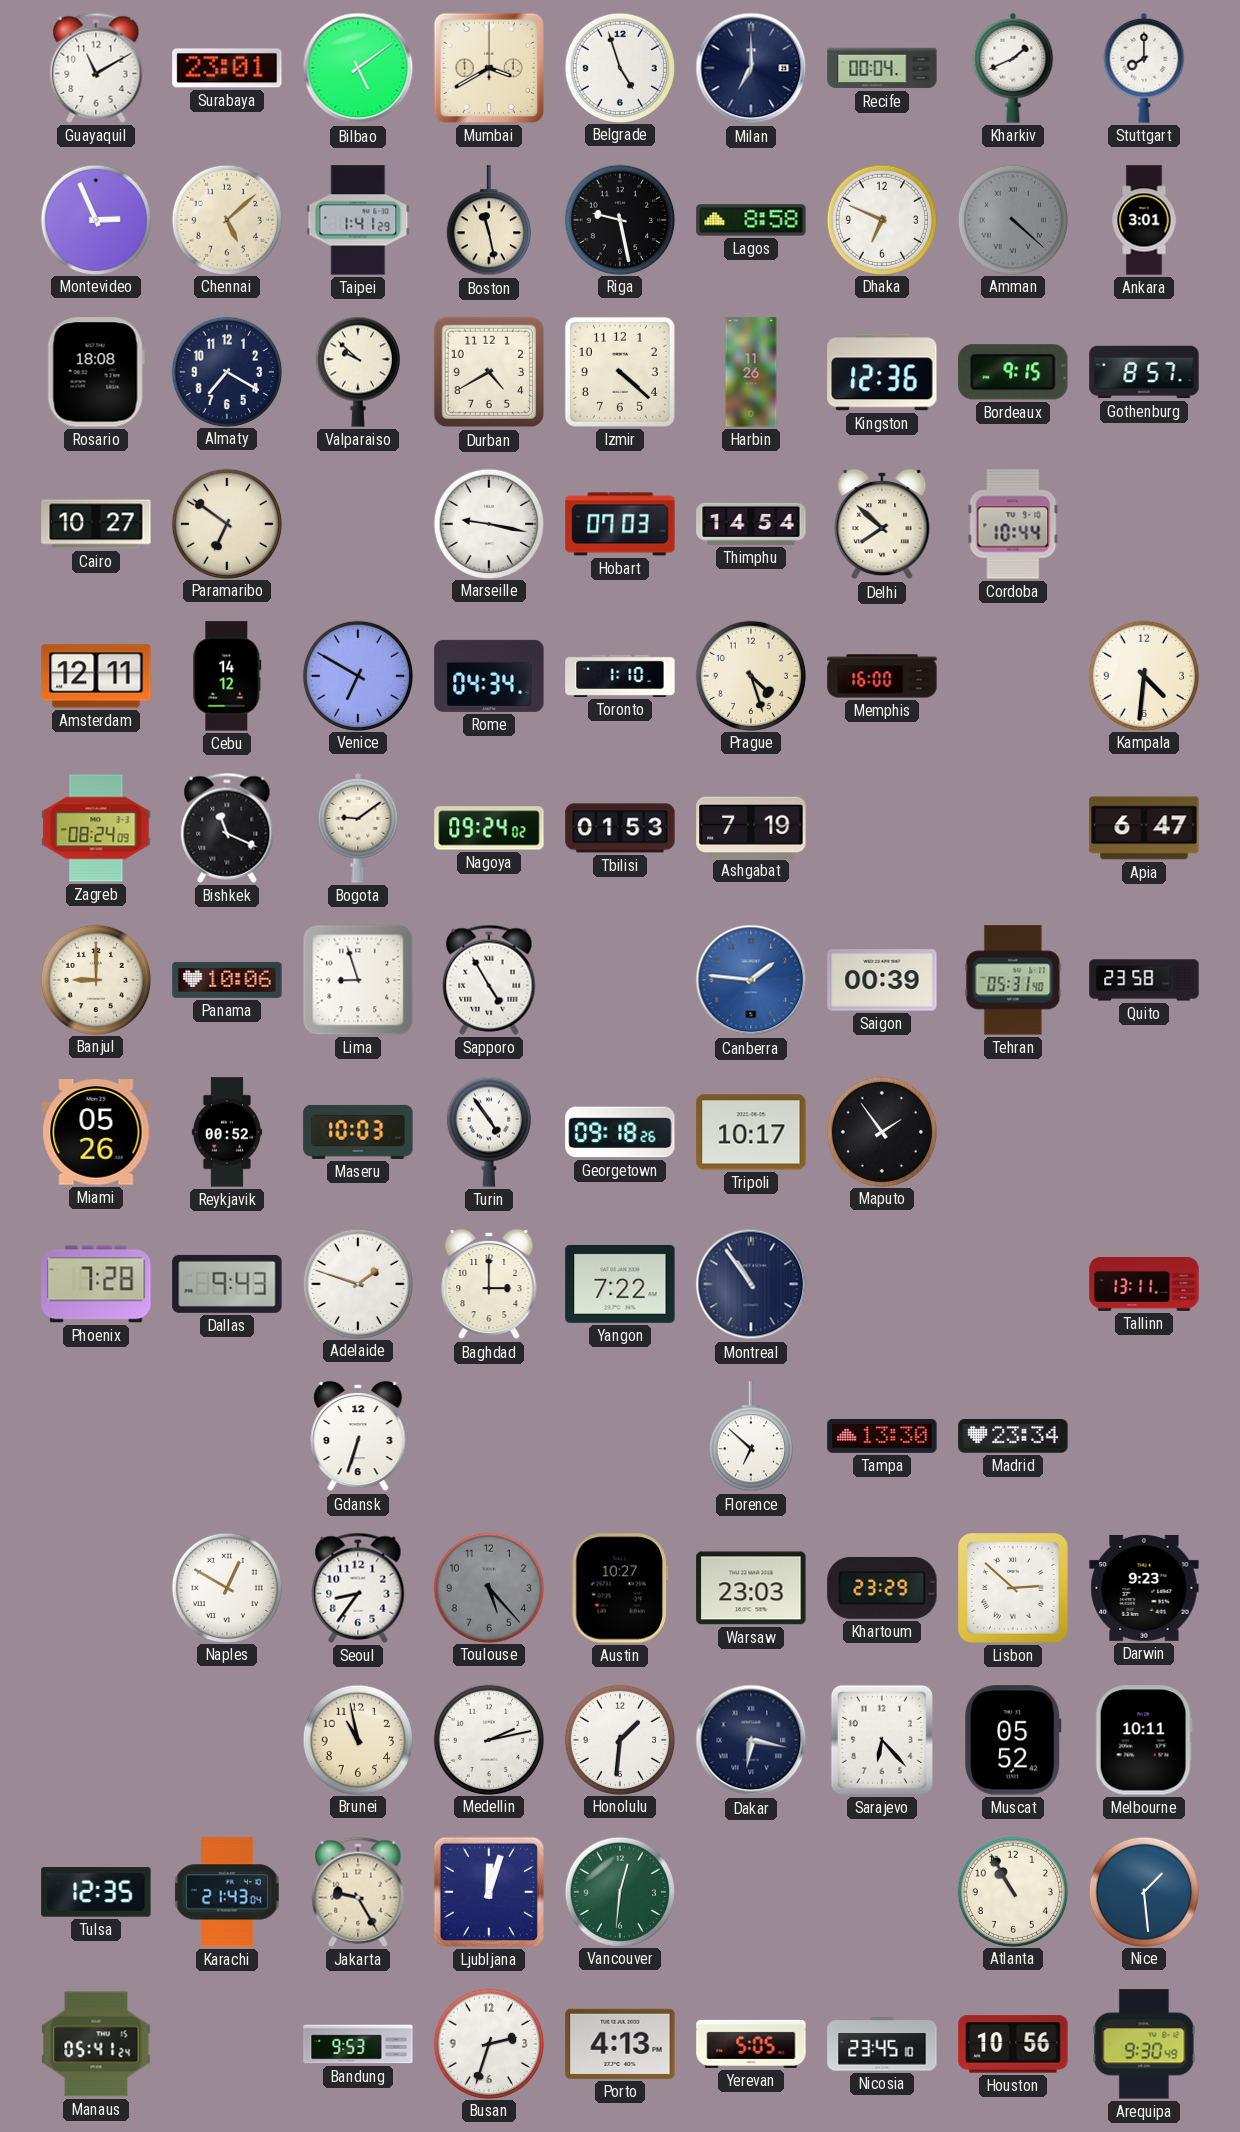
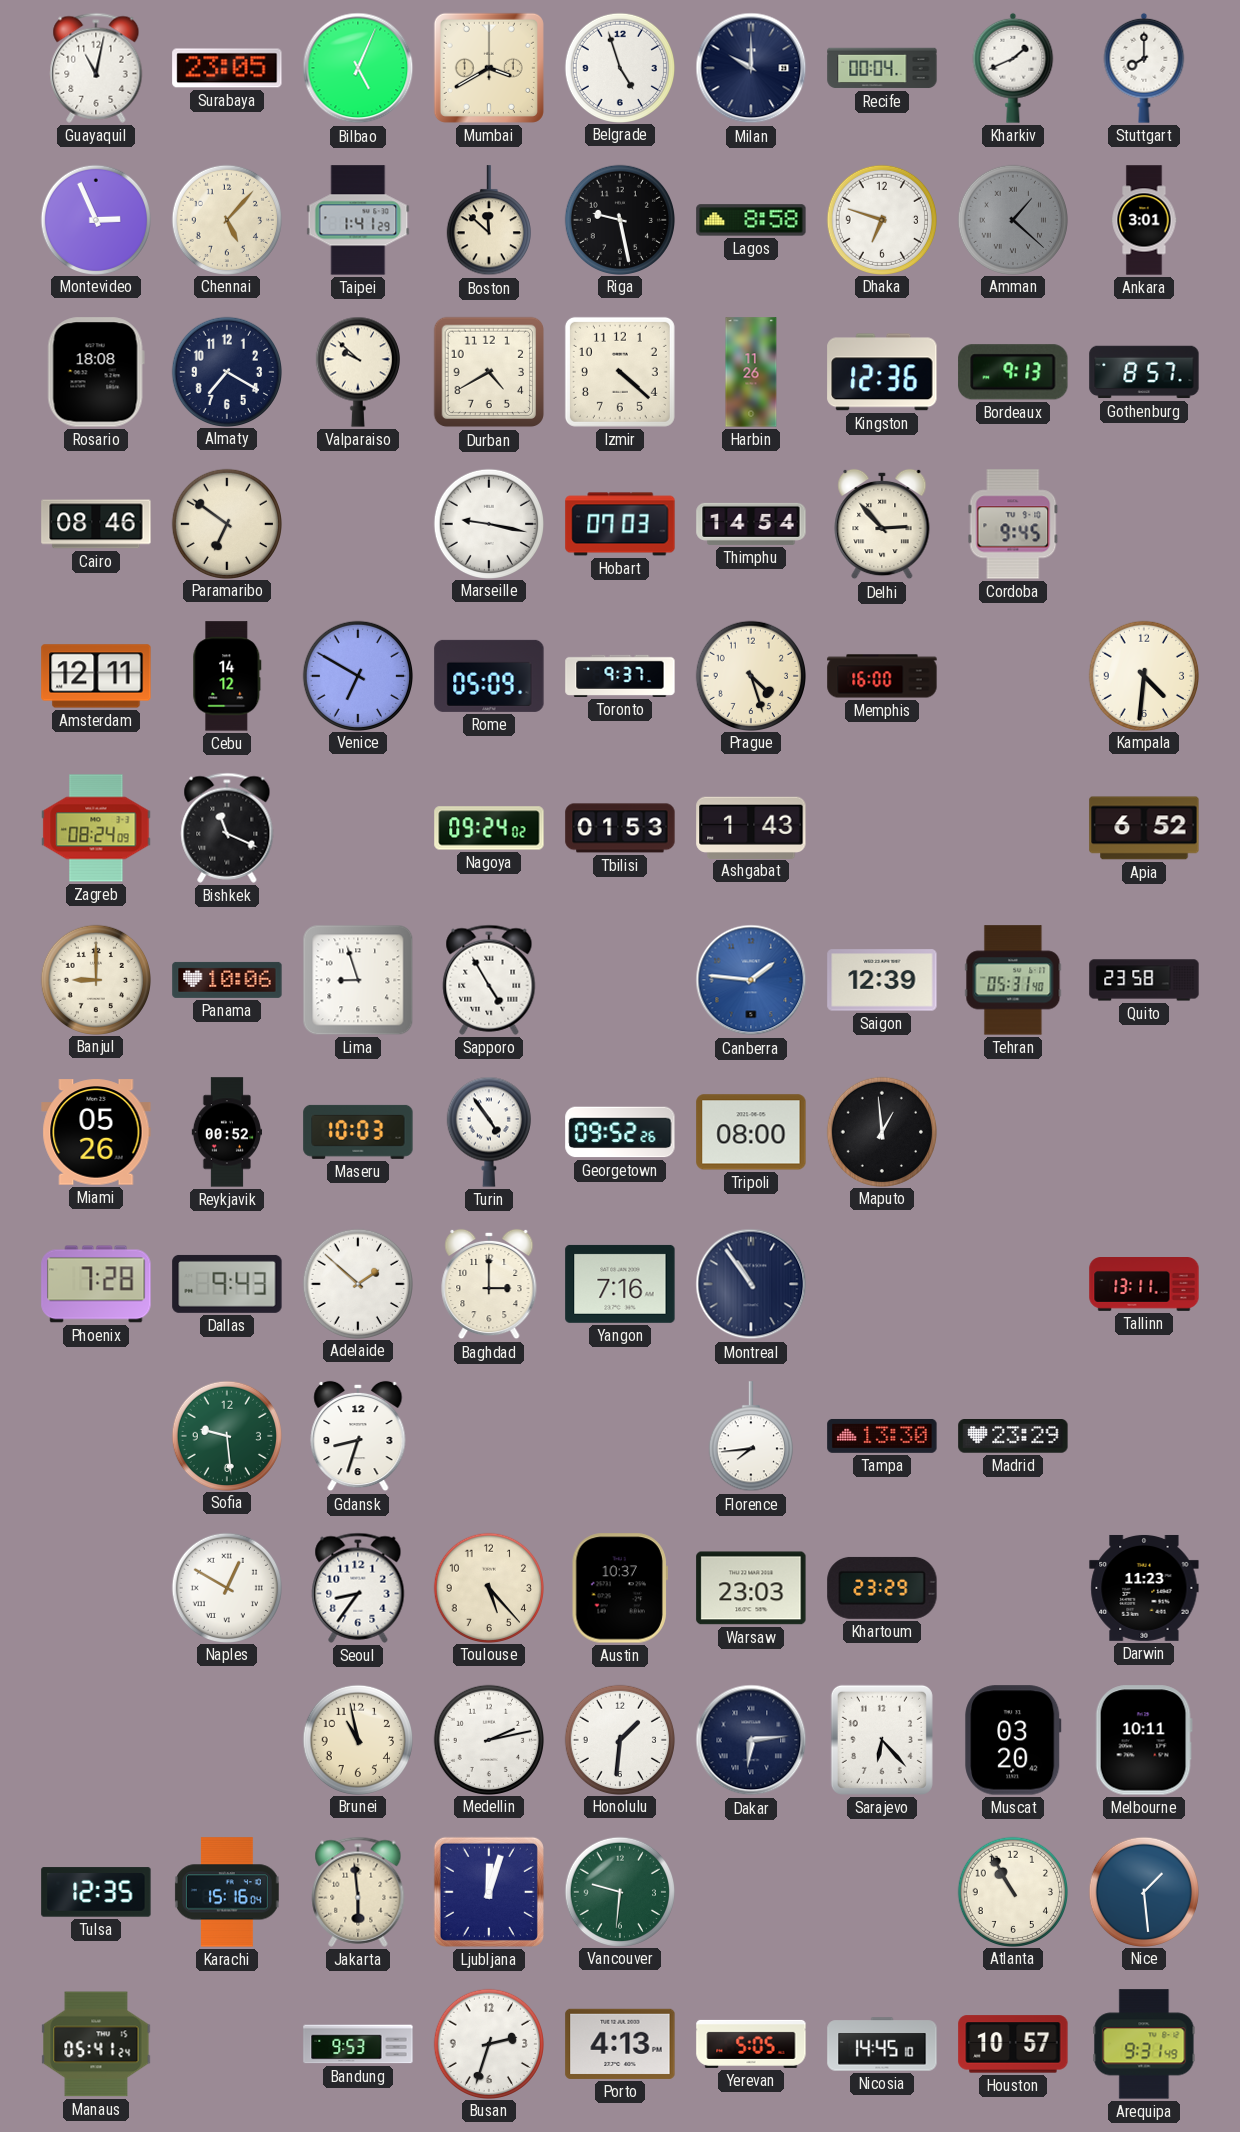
Guayaquil: 11:10 -> 11:02 (96, 68)
Surabaya: 23:01 -> 23:05 (227, 68)
Bilbao: 5:09 -> 5:04 (358, 68)
Milan: 7:00 -> 10:00 (751, 68)
Chennai: 5:08 -> 5:07 (226, 219)
Boston: 11:28 -> 11:52 (489, 221)
Dhaka: 6:49 -> 6:48 (881, 219)
Amman: 4:22 -> 1:22 (1012, 219)
Bordeaux: 9:15 -> 9:13 (1013, 372)
Cairo: 10:27 -> 08:46 (96, 524)
Delhi: 7:52 -> 2:53 (882, 524)
Cordoba: 10:44 -> 9:45 (1013, 524)
Rome: 04:34 -> 05:09 (489, 676)
Toronto: 1:10 -> 9:37 (620, 676)
Bogota: 9:09 -> none (358, 828)
Ashgabat: 7:19 -> 1:43 (751, 827)
Apia: 6:47 -> 6:52 (1144, 828)
Saigon: 00:39 -> 12:39 (882, 980)
Georgetown: 09:18 -> 09:52 (620, 1132)
Tripoli: 10:17 -> 08:00 (751, 1132)
Maputo: 1:54 -> 12:59 (881, 1131)
Adelaide: 1:48 -> 1:52 (357, 1283)
Yangon: 7:22 -> 7:16 (620, 1284)
Sofia: none -> 9:29 (226, 1435)
Gdansk: 6:33 -> 8:33 (358, 1436)
Florence: 6:52 -> 7:44 (751, 1437)
Madrid: 23:34 -> 23:29 (1013, 1436)
Toulouse dial: grey -> cream (488, 1587)
Austin: 10:27 -> 10:37 (620, 1588)
Lisbon: 2:52 -> none (1014, 1589)
Darwin: 9:23 -> 11:23 (1144, 1588)
Dakar: 6:17 -> 6:14 (751, 1740)
Muscat: 05:52 -> 03:20 (1013, 1740)
Karachi: 21:43 -> 15:16 (227, 1892)
Jakarta: 9:25 -> 5:59 (358, 1892)
Vancouver: 12:31 -> 9:31 (619, 1891)
Nicosia: 23:45 -> 14:45 (882, 2044)
Houston: 10:56 -> 10:57 (1013, 2044)
Arequipa: 9:30 -> 9:31 (1144, 2044)
